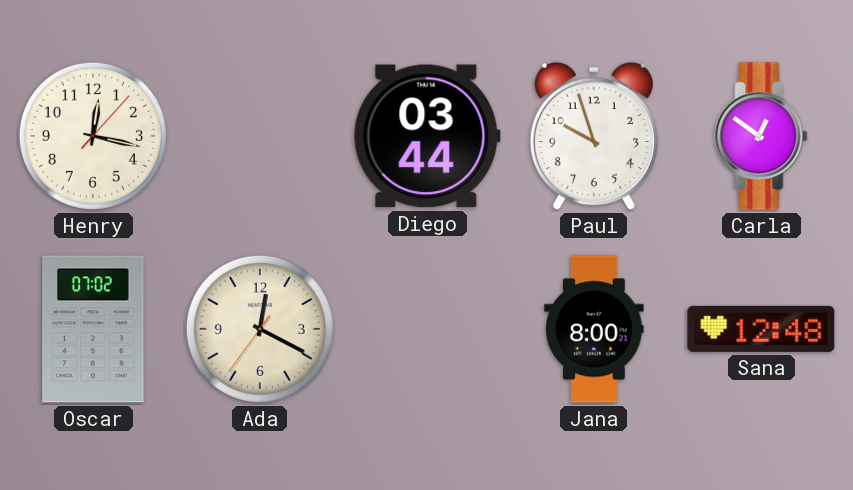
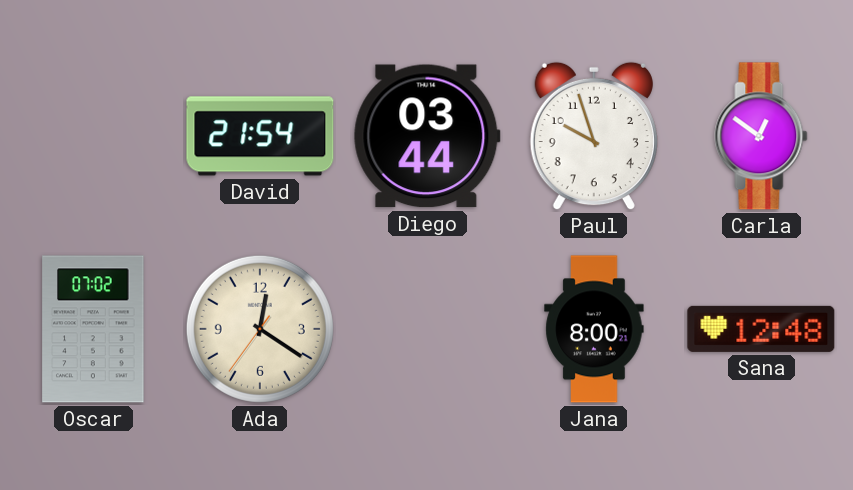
Henry: 12:17 -> none (93, 136)
David: none -> 21:54 (260, 136)
Ada: 12:19 -> 12:20 (260, 329)
